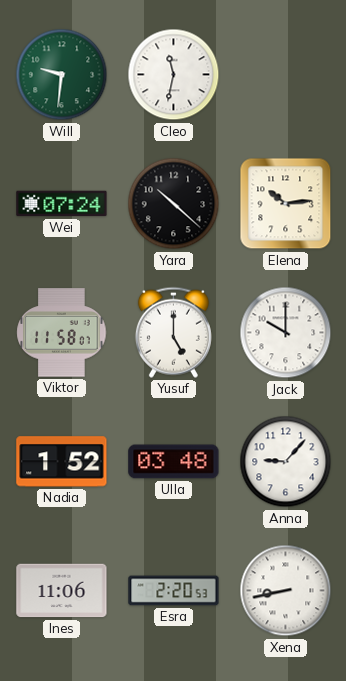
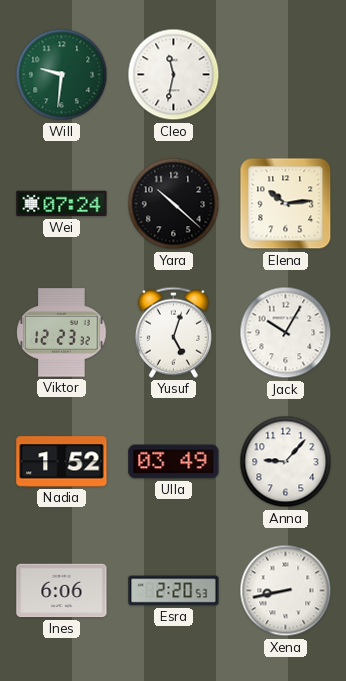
Viktor: 11:58 -> 12:23 (62, 333)
Yusuf: 5:00 -> 5:03 (173, 332)
Jack: 10:00 -> 10:05 (286, 333)
Ulla: 03:48 -> 03:49 (174, 462)
Ines: 11:06 -> 6:06 (62, 591)
